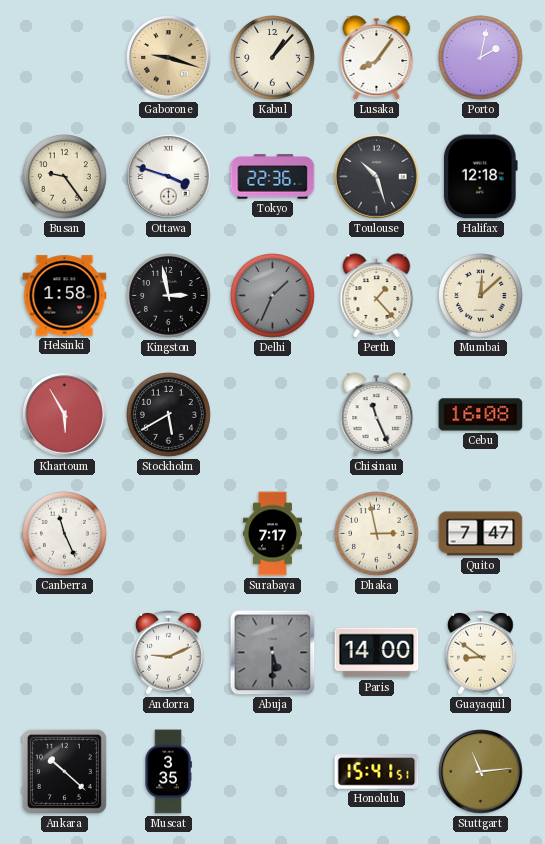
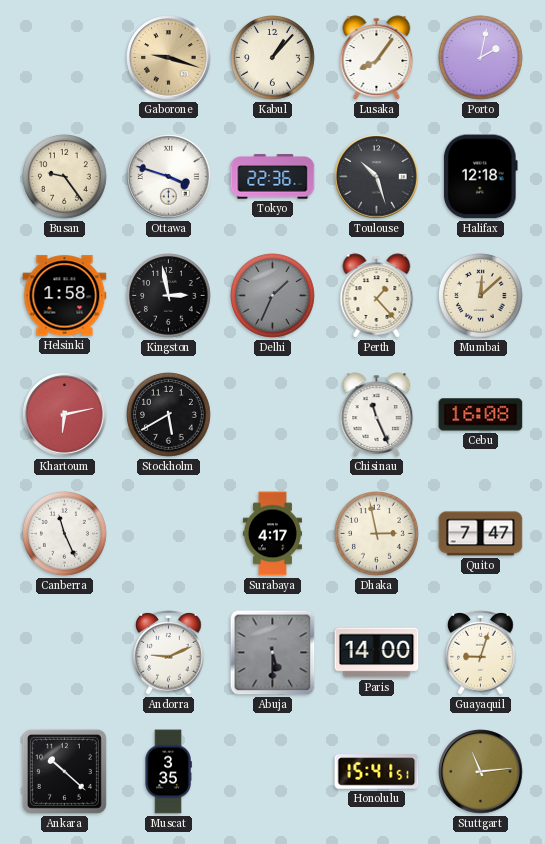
Khartoum: 5:55 -> 6:13 (65, 415)
Surabaya: 7:17 -> 4:17 (272, 534)
Guayaquil: 8:51 -> 9:03 (481, 653)
